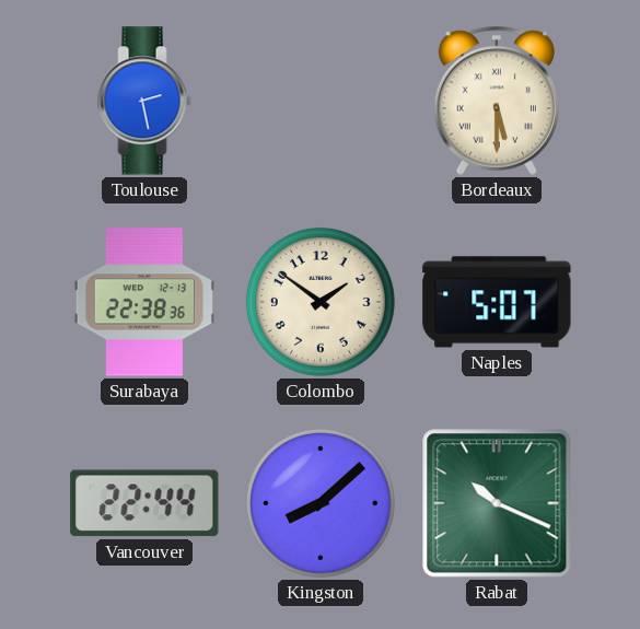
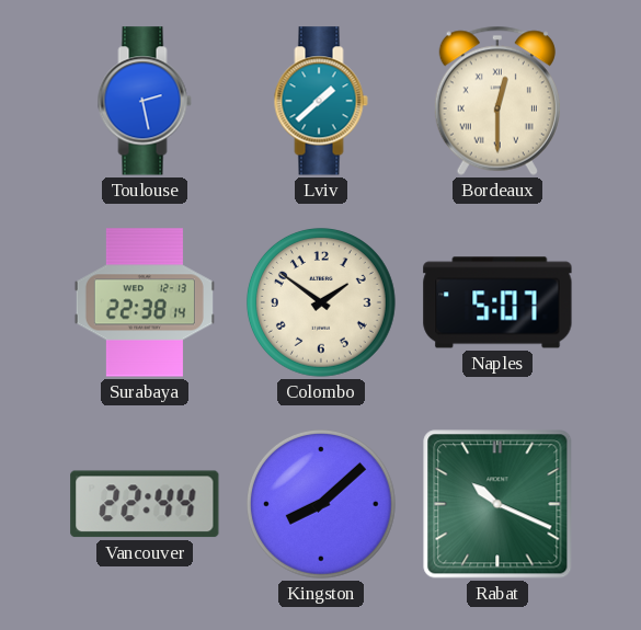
Lviv: none -> 1:38 (321, 101)
Bordeaux: 5:30 -> 12:30 (497, 101)
Surabaya: 22:38:36 -> 22:38:14 (145, 302)
